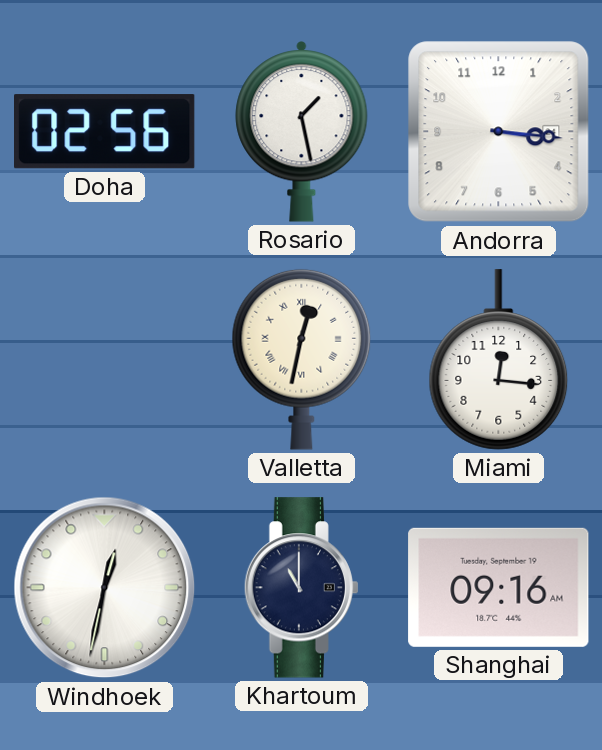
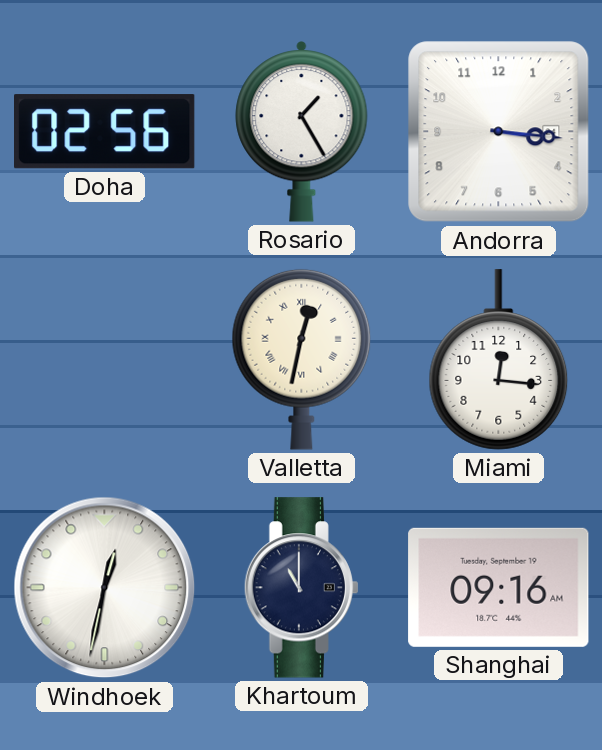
Rosario: 1:28 -> 1:25 (302, 132)
